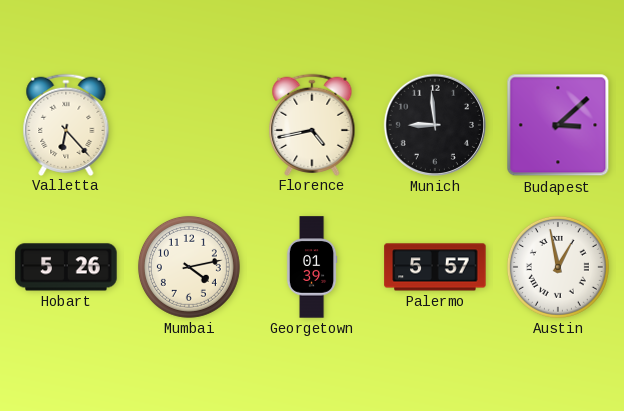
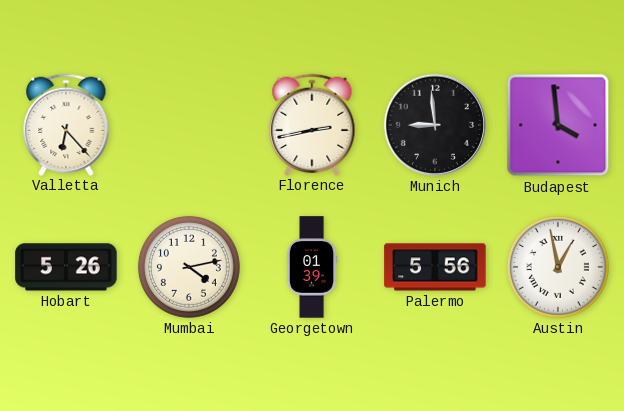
Florence: 4:43 -> 2:43 (312, 124)
Budapest: 3:08 -> 3:59 (558, 125)
Palermo: 5:57 -> 5:56 (435, 267)
